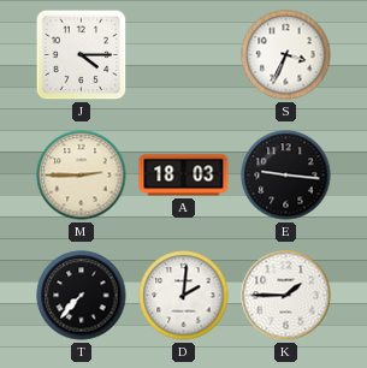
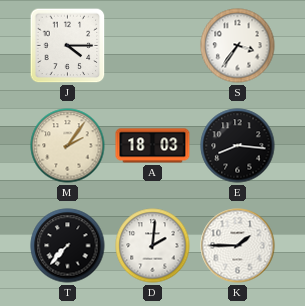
S: 3:34 -> 3:36 (238, 46)
M: 2:45 -> 2:06 (68, 146)
E: 9:16 -> 8:16 (238, 146)
